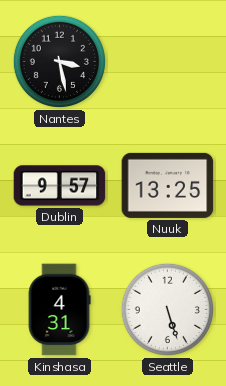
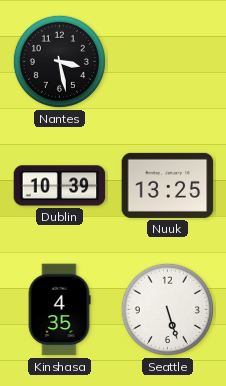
Dublin: 9:57 -> 10:39 (60, 186)
Kinshasa: 4:31 -> 4:35 (59, 310)
